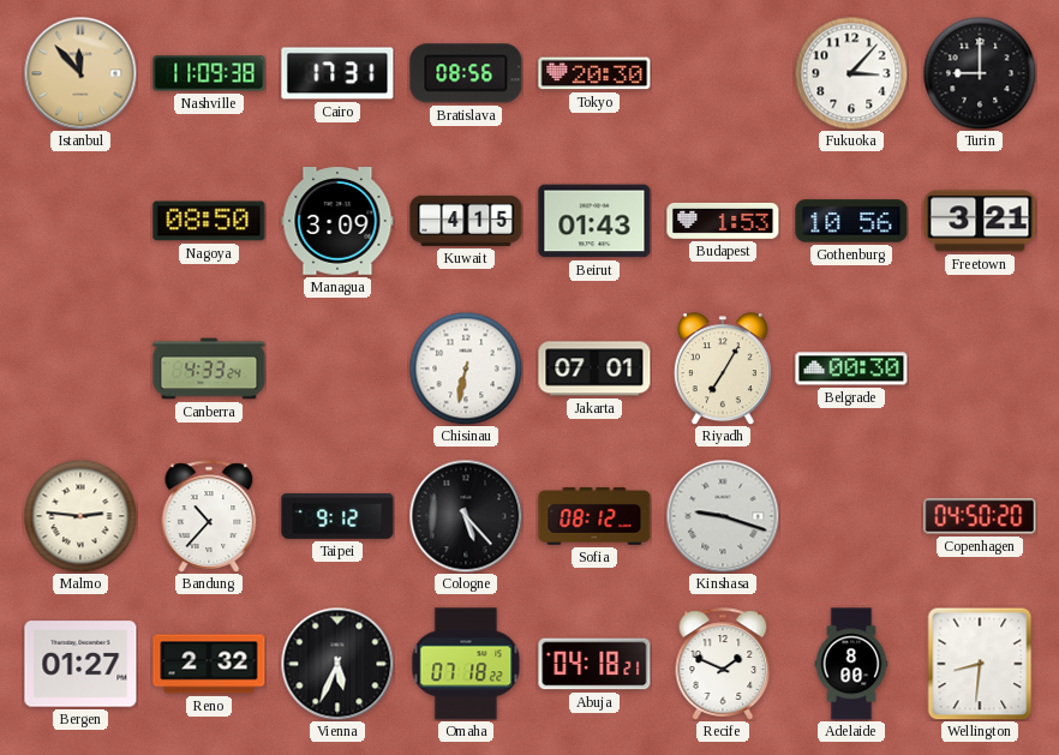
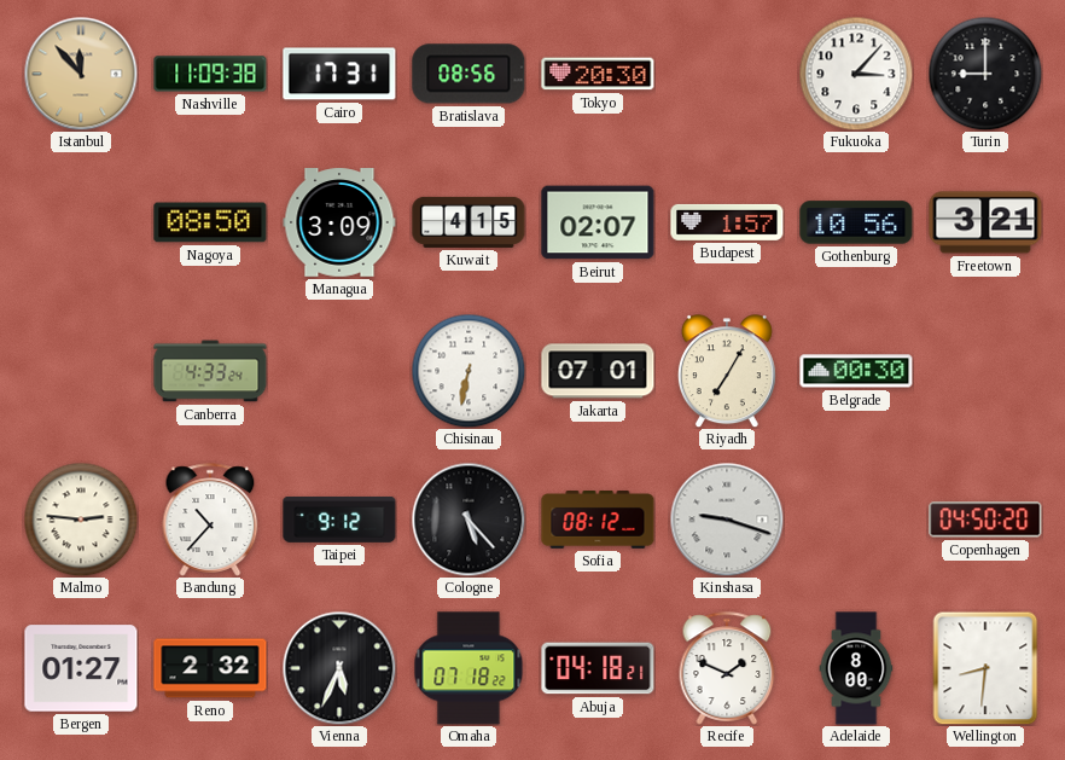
Beirut: 01:43 -> 02:07 (598, 222)
Budapest: 1:53 -> 1:57 (727, 222)
